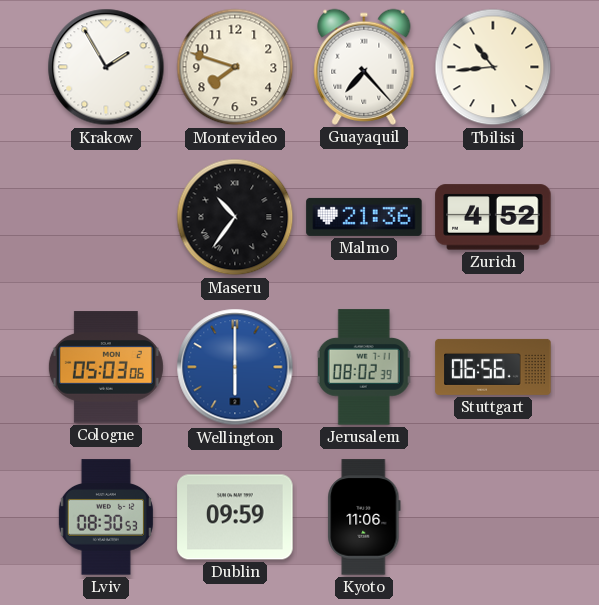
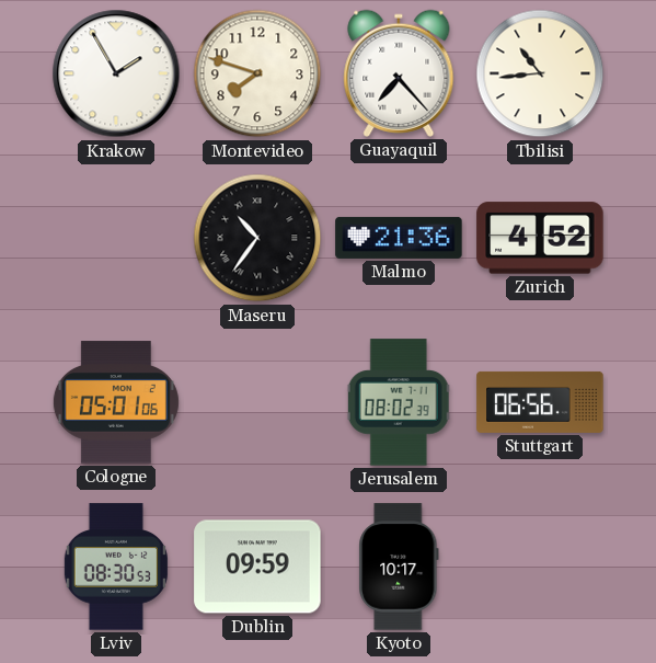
Cologne: 05:03 -> 05:01 (116, 402)
Wellington: 6:00 -> none (235, 367)
Kyoto: 11:06 -> 10:17 (399, 567)
